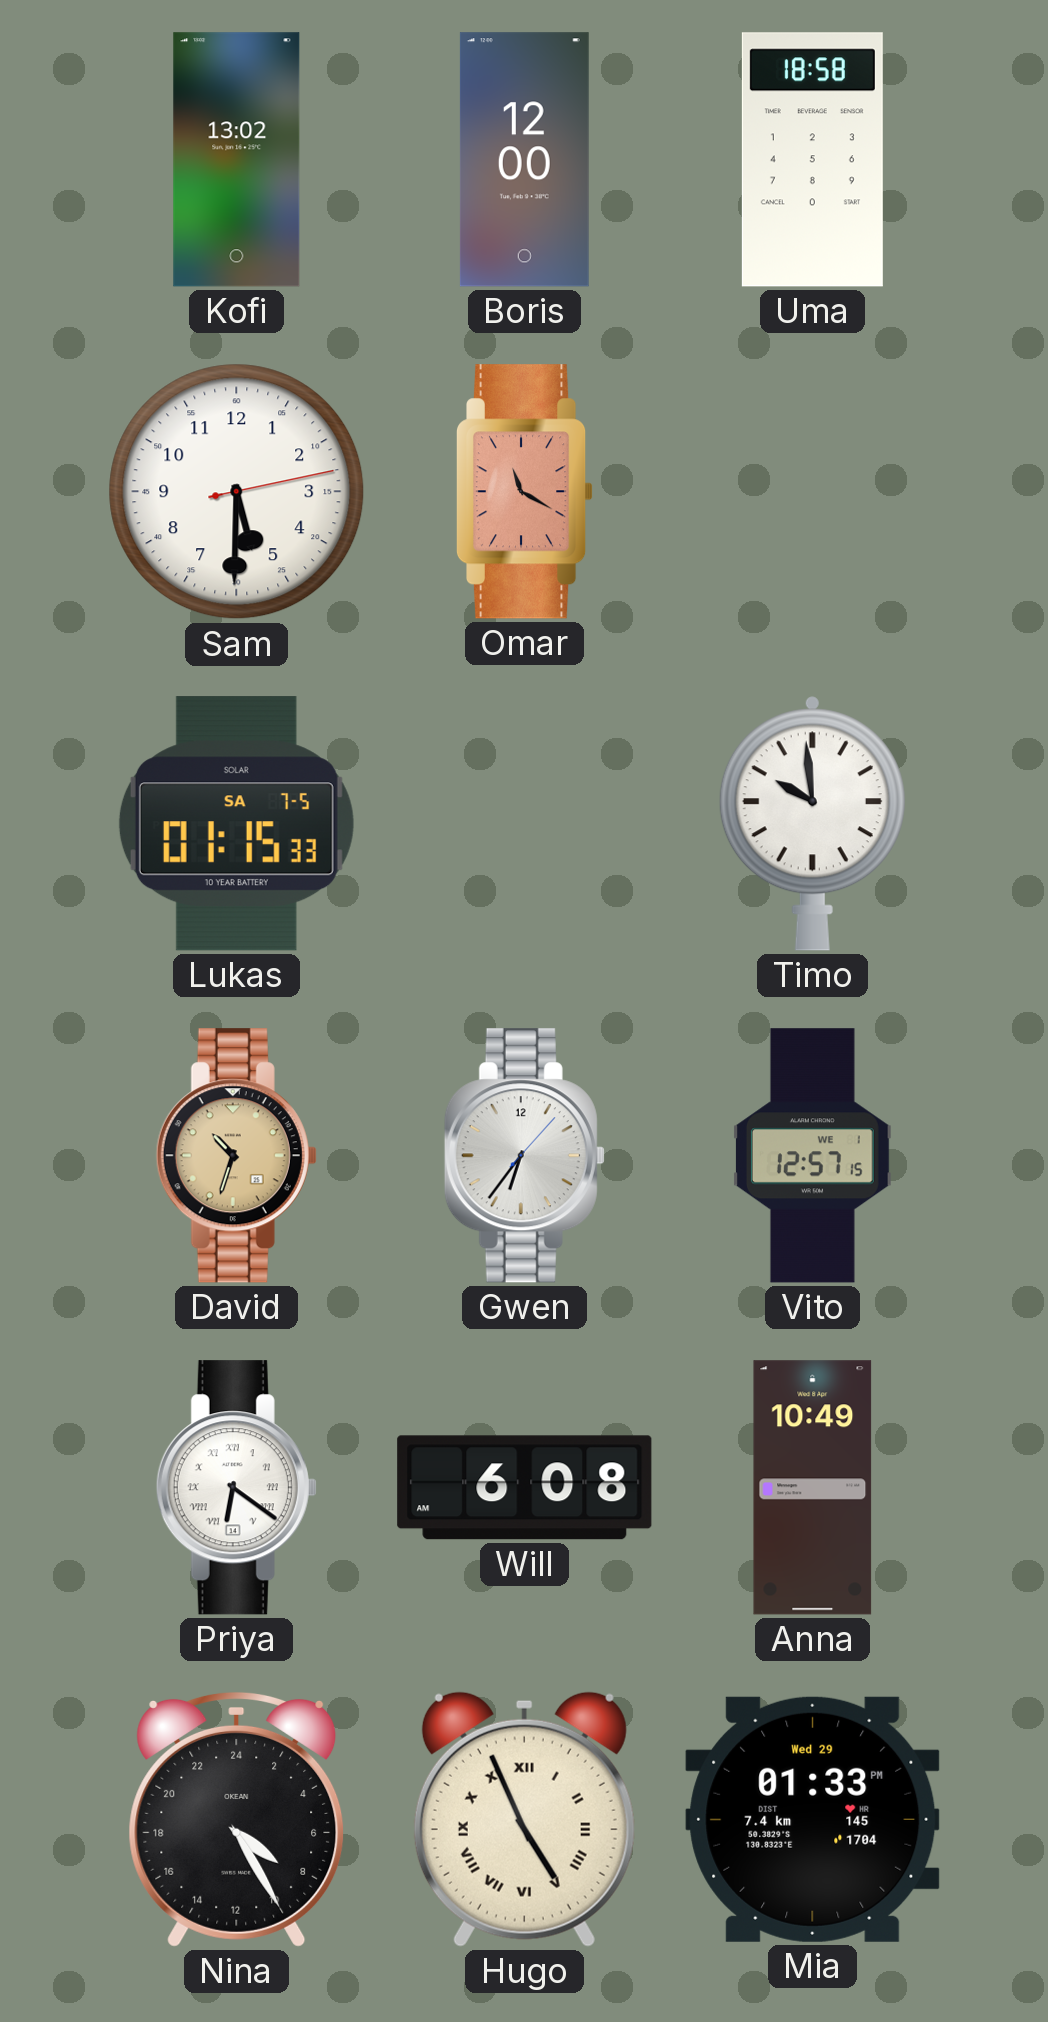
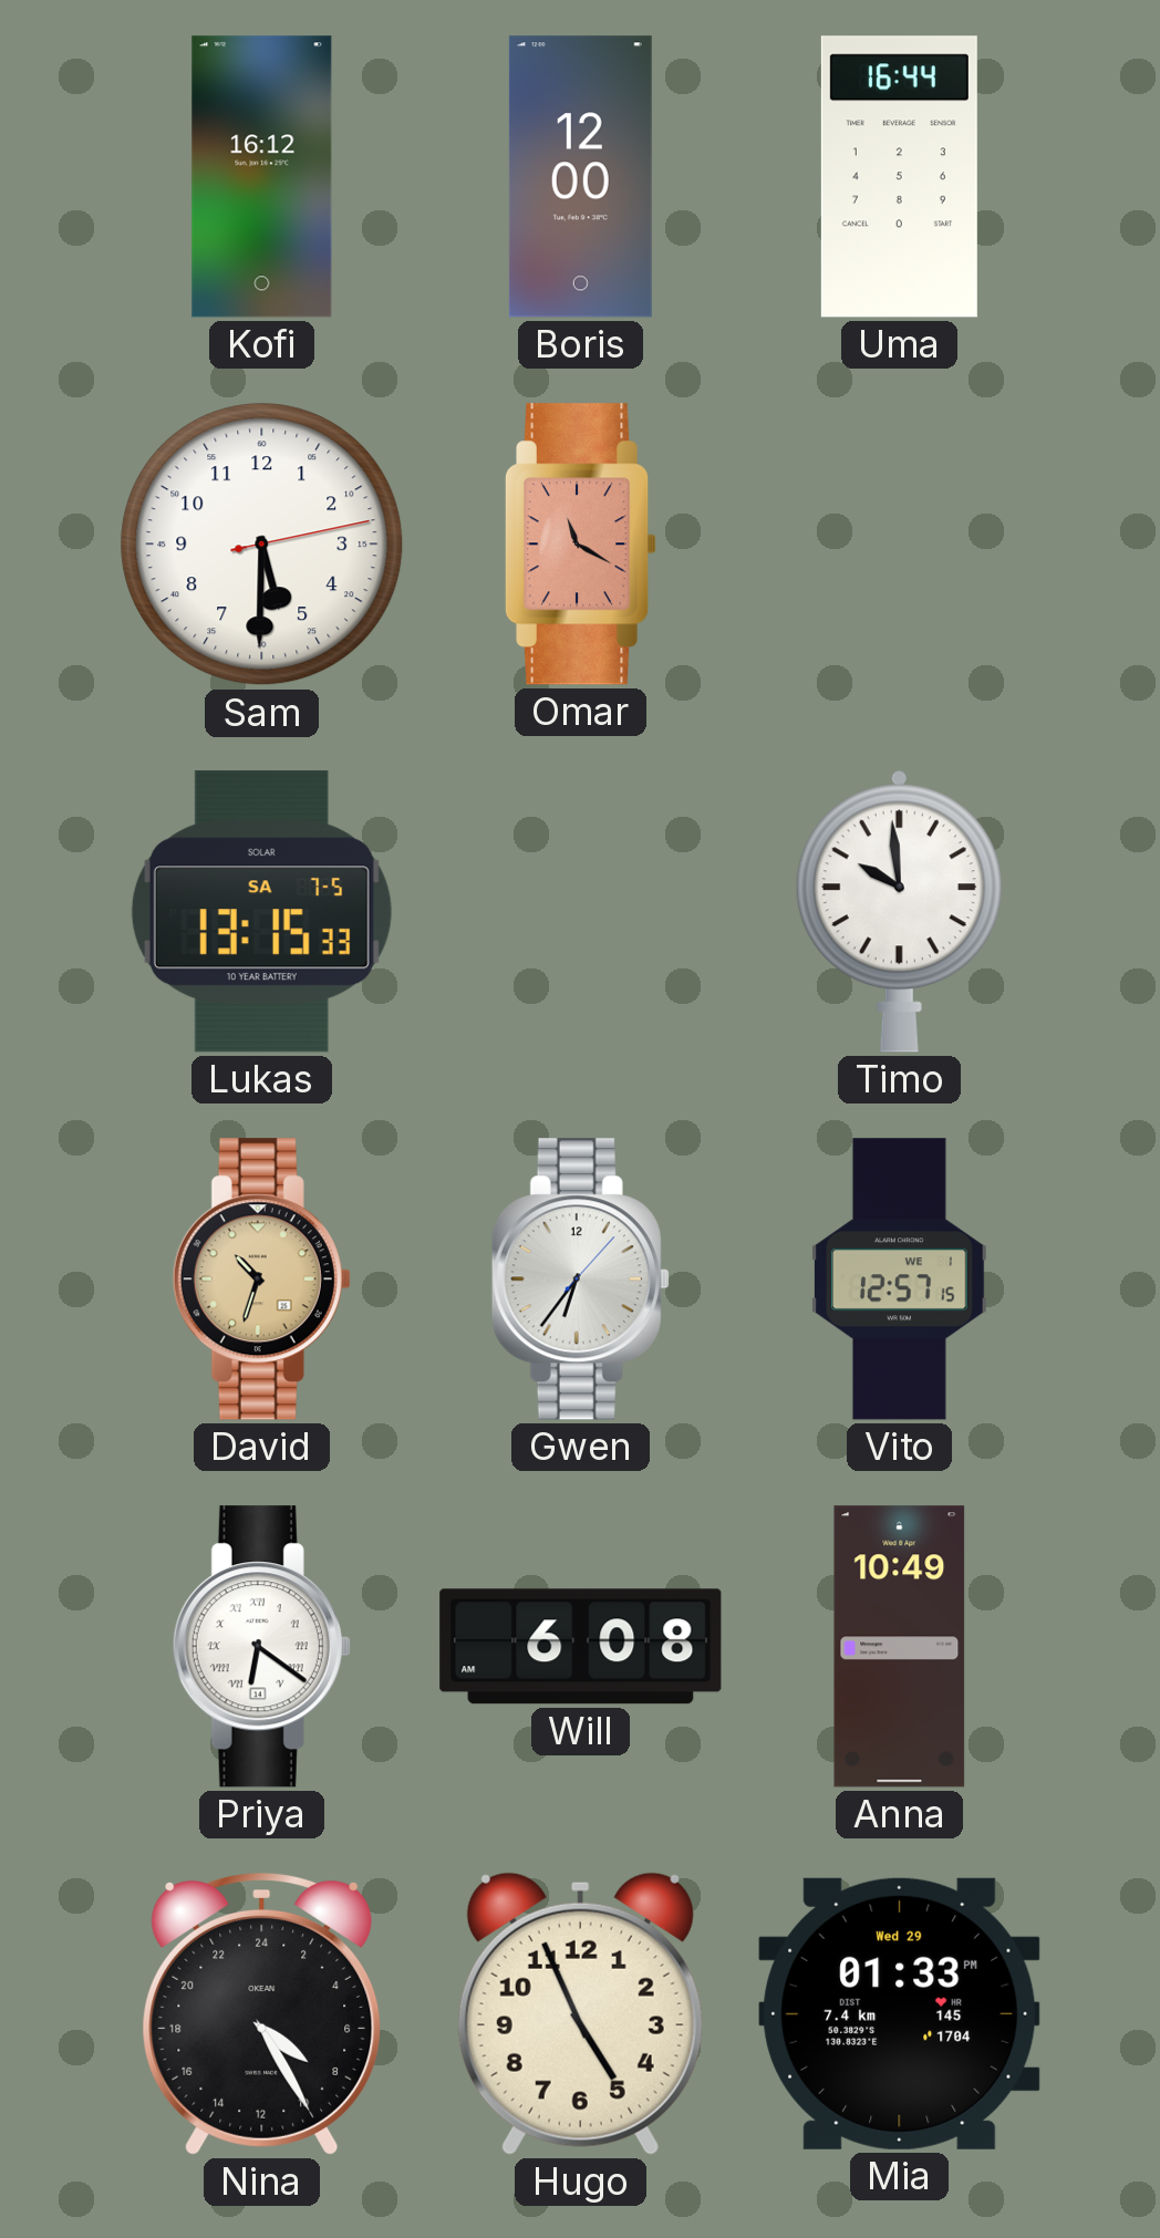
Kofi: 13:02 -> 16:12 (262, 177)
Uma: 18:58 -> 16:44 (899, 177)
Lukas: 01:15 -> 13:15 (261, 912)
Hugo numerals: Roman -> Arabic (580, 2013)
